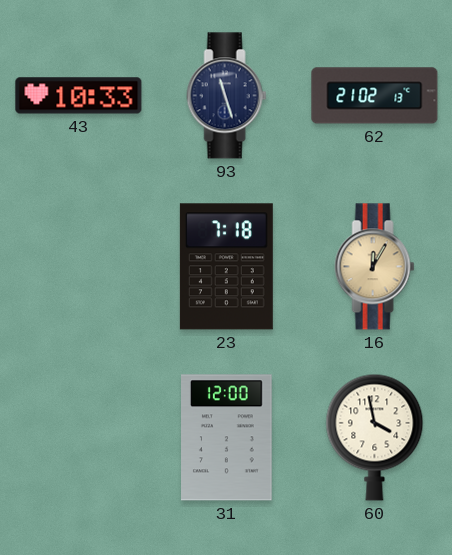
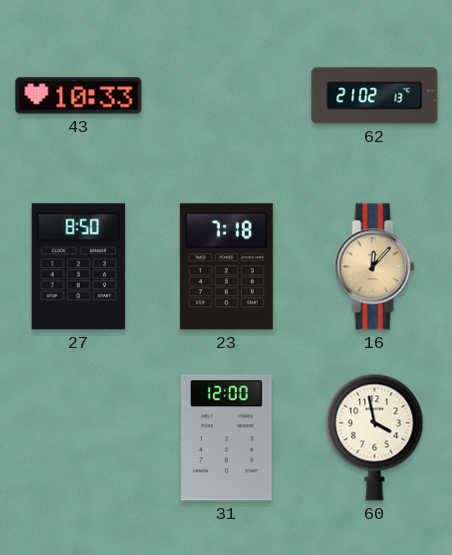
93: 11:27 -> none (227, 96)
27: none -> 8:50 (79, 267)
16: 12:05 -> 12:07 (375, 267)
